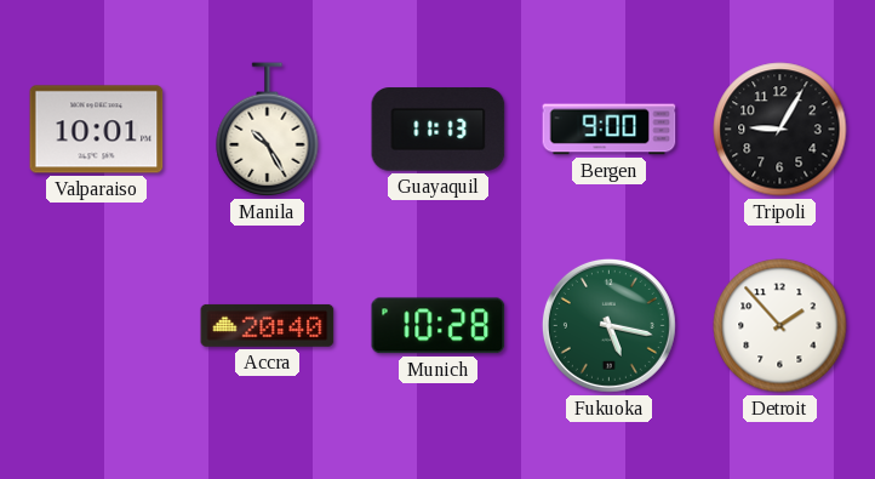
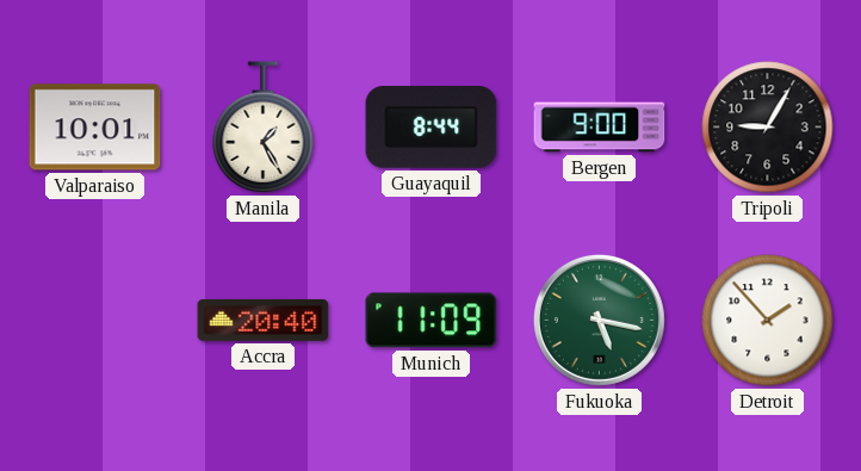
Manila: 10:25 -> 1:25 (264, 128)
Guayaquil: 11:13 -> 8:44 (432, 128)
Munich: 10:28 -> 11:09 (432, 321)
